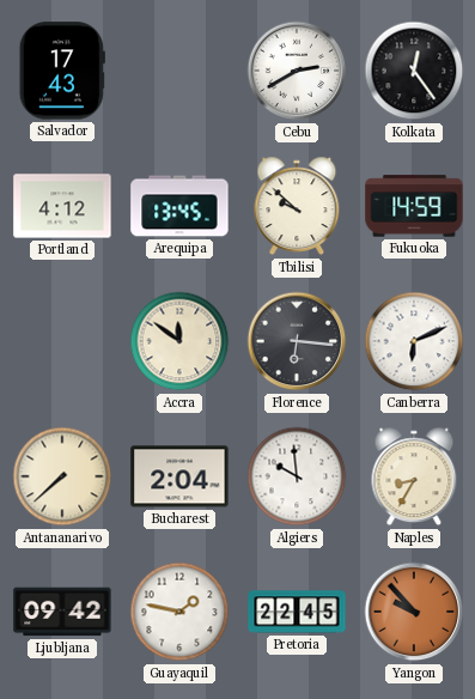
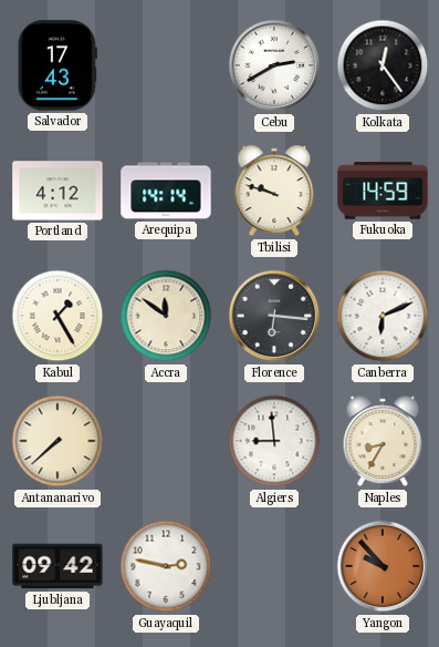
Arequipa: 13:45 -> 14:14 (166, 191)
Tbilisi: 9:52 -> 9:48 (274, 191)
Kabul: none -> 1:25 (58, 316)
Bucharest: 2:04 -> none (179, 476)
Algiers: 9:59 -> 8:59 (274, 441)
Guayaquil: 1:47 -> 2:47 (166, 566)
Pretoria: 22:45 -> none (297, 612)
